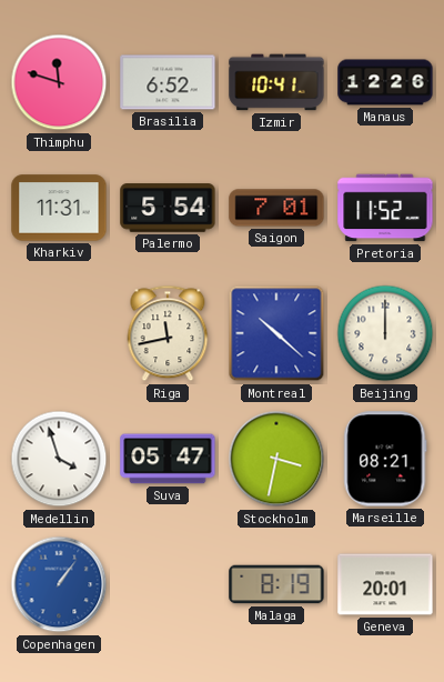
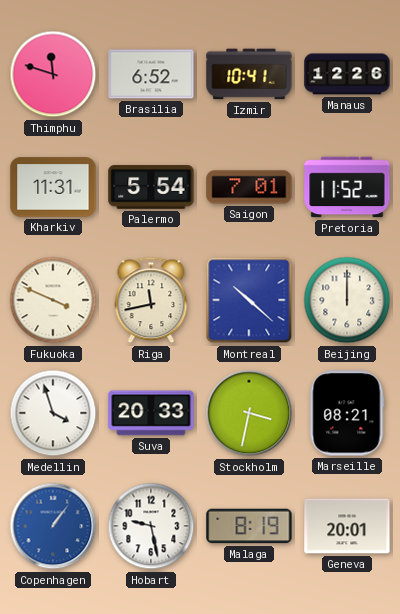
Fukuoka: none -> 3:49 (53, 300)
Suva: 05:47 -> 20:33 (151, 413)
Hobart: none -> 9:28 (151, 526)
